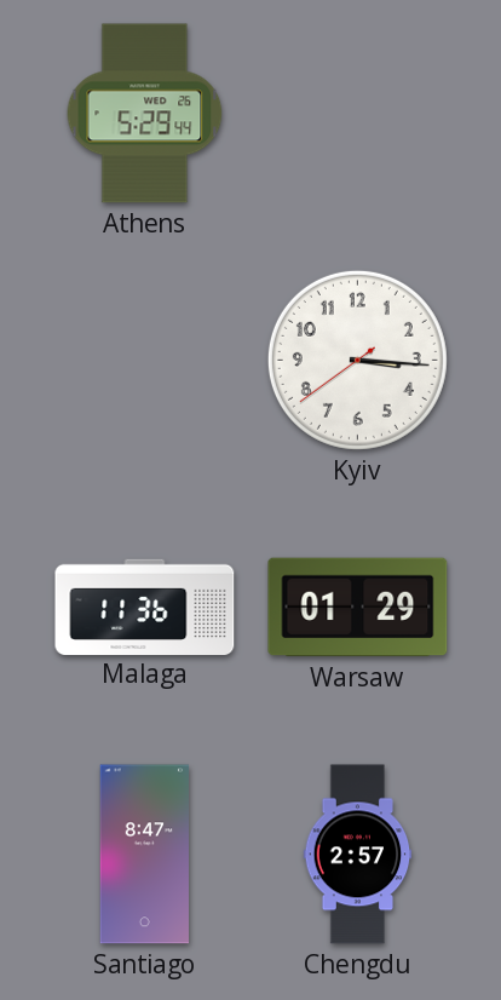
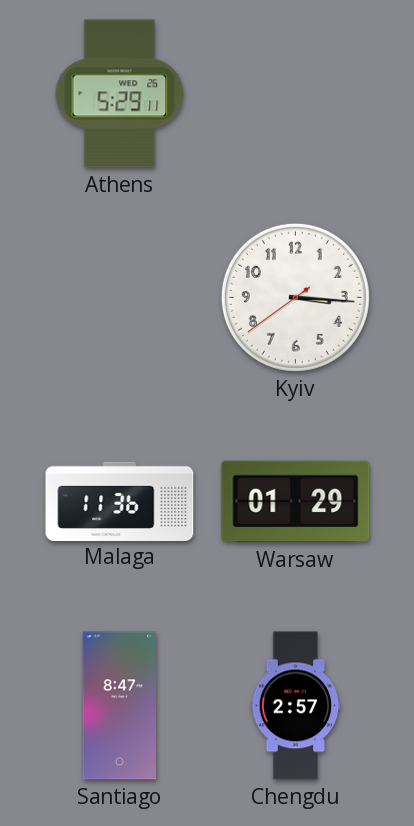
Athens: 5:29:44 -> 5:29:11 (120, 94)
